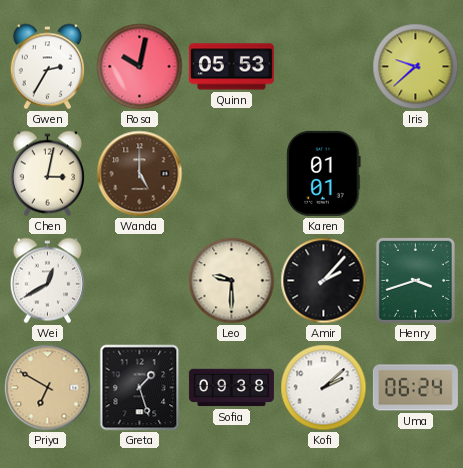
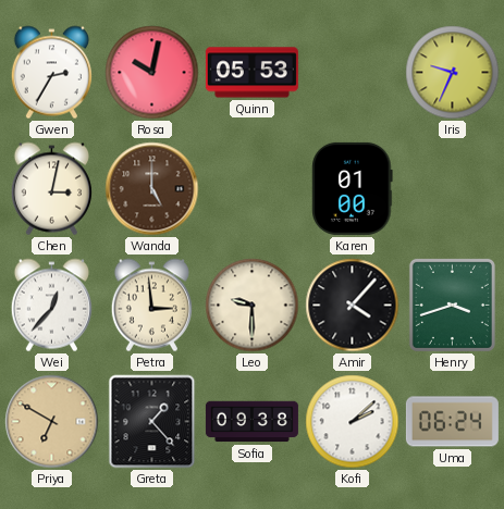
Iris: 9:38 -> 9:34 (453, 73)
Karen: 01:01 -> 01:00 (353, 188)
Wei: 12:40 -> 12:37 (51, 306)
Petra: none -> 2:59 (151, 306)
Amir: 2:07 -> 4:07 (353, 306)
Greta: 1:27 -> 1:23 (152, 422)
